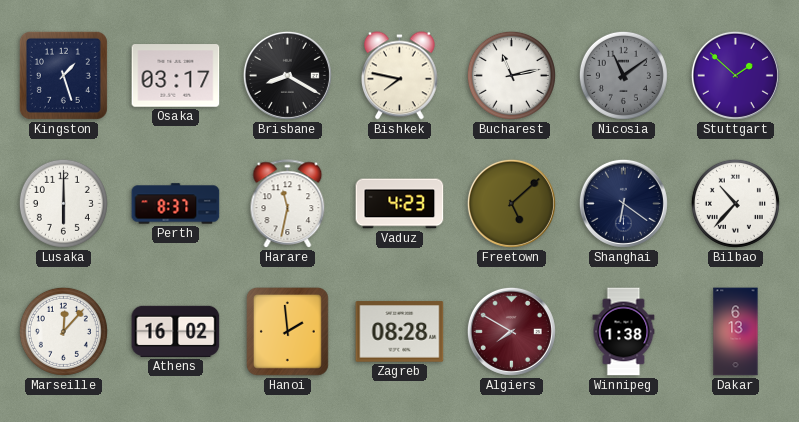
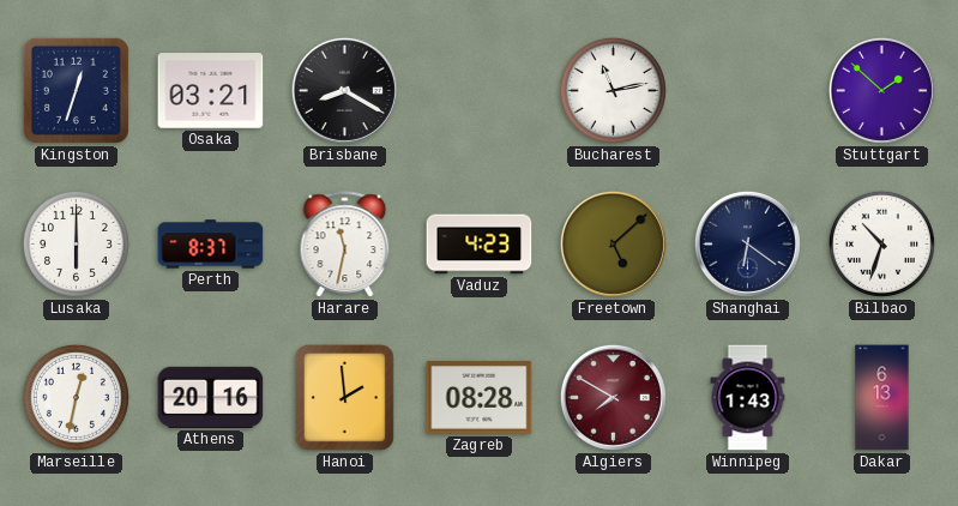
Kingston: 1:27 -> 12:33 (76, 90)
Osaka: 03:17 -> 03:21 (211, 91)
Bishkek: 7:47 -> none (400, 76)
Nicosia: 11:09 -> none (623, 75)
Bilbao: 10:37 -> 10:33 (881, 243)
Marseille: 12:07 -> 12:32 (76, 397)
Athens: 16:02 -> 20:16 (211, 397)
Winnipeg: 1:38 -> 1:43 (748, 398)
